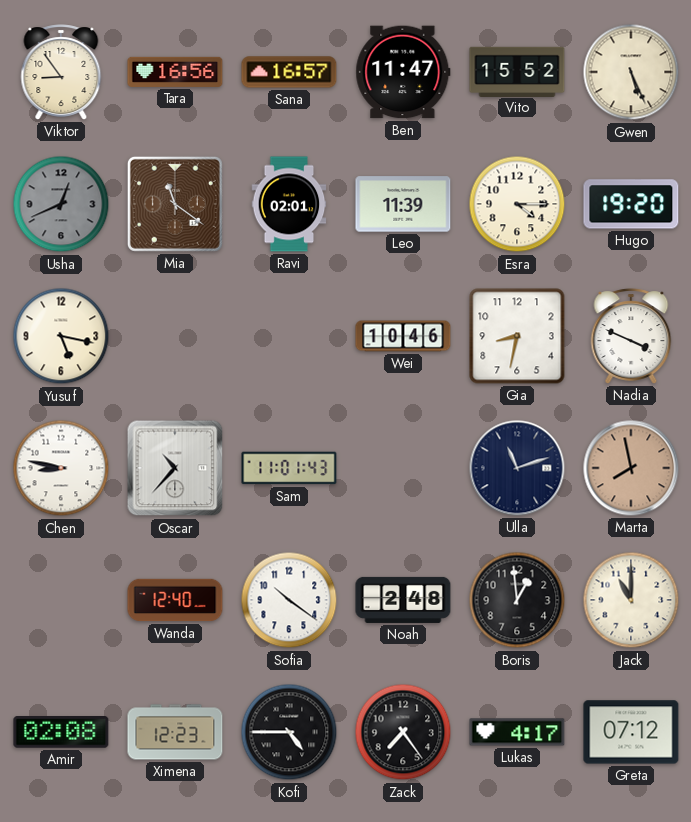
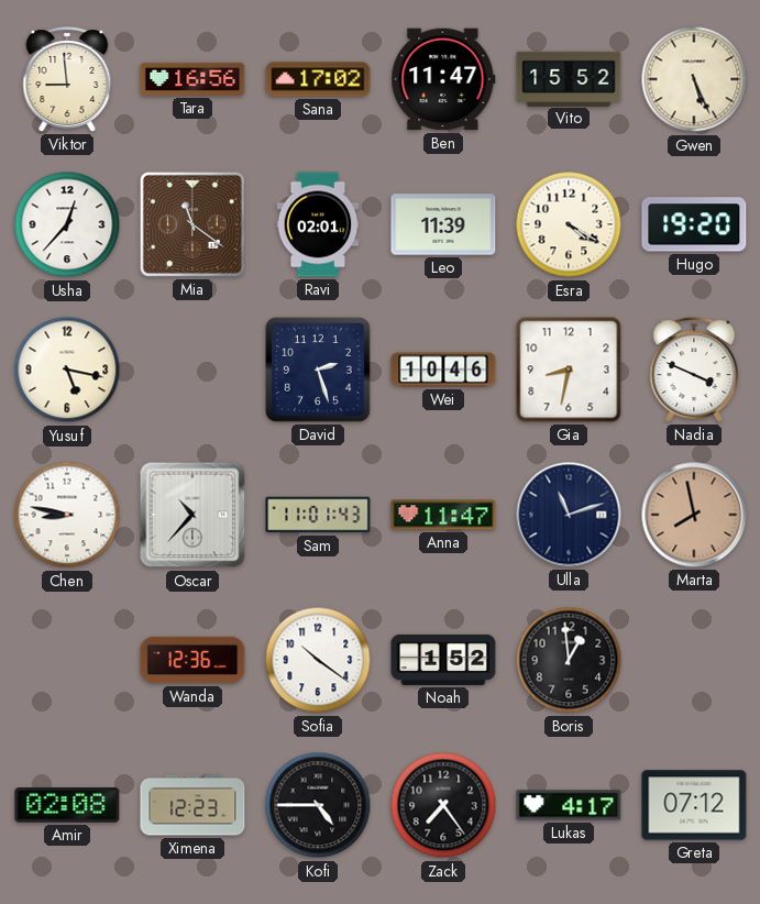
Viktor: 8:54 -> 8:59 (67, 79)
Sana: 16:57 -> 17:02 (318, 79)
Usha: 12:41 -> 12:37 (67, 224)
Usha dial: grey -> white (67, 224)
Esra: 4:15 -> 4:20 (569, 224)
David: none -> 2:27 (318, 370)
Anna: none -> 11:47 (443, 515)
Wanda: 12:40 -> 12:36 (192, 660)
Noah: 2:48 -> 1:52 (443, 660)
Jack: 11:00 -> none (631, 600)
